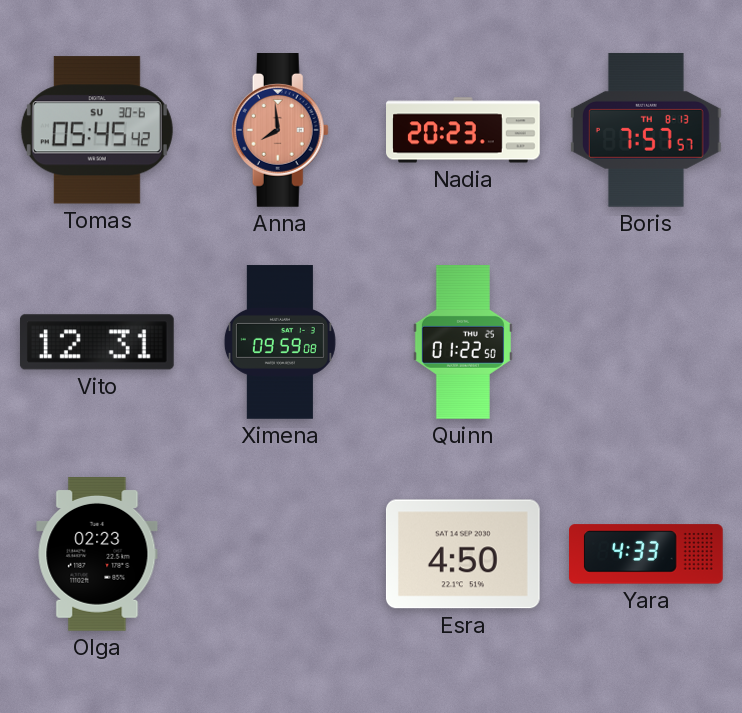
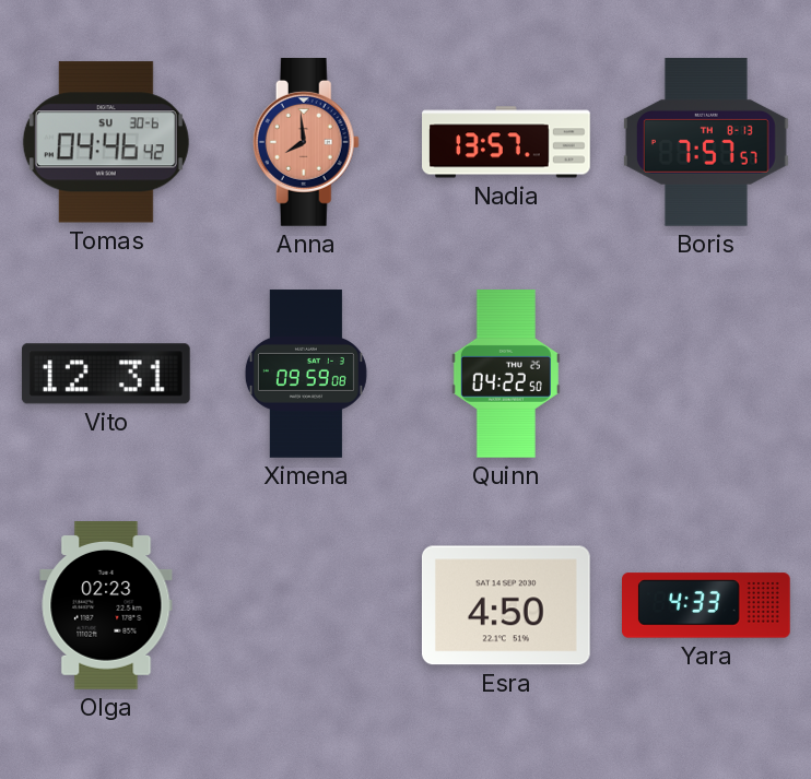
Tomas: 05:45 -> 04:46 (106, 142)
Nadia: 20:23 -> 13:57 (507, 142)
Quinn: 01:22 -> 04:22 (506, 375)
